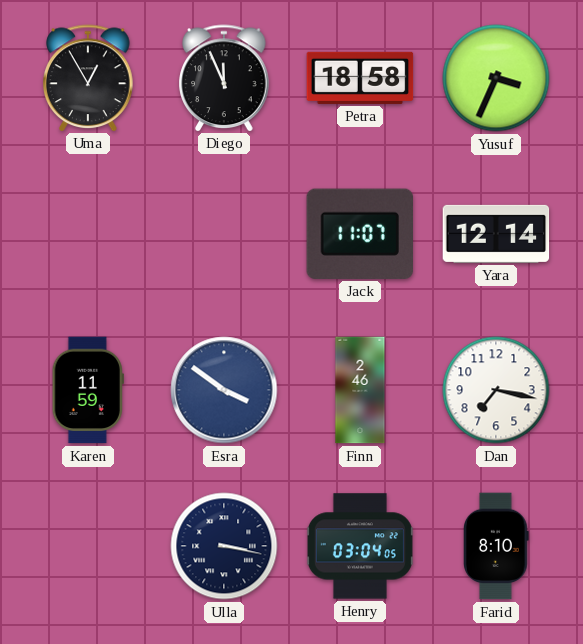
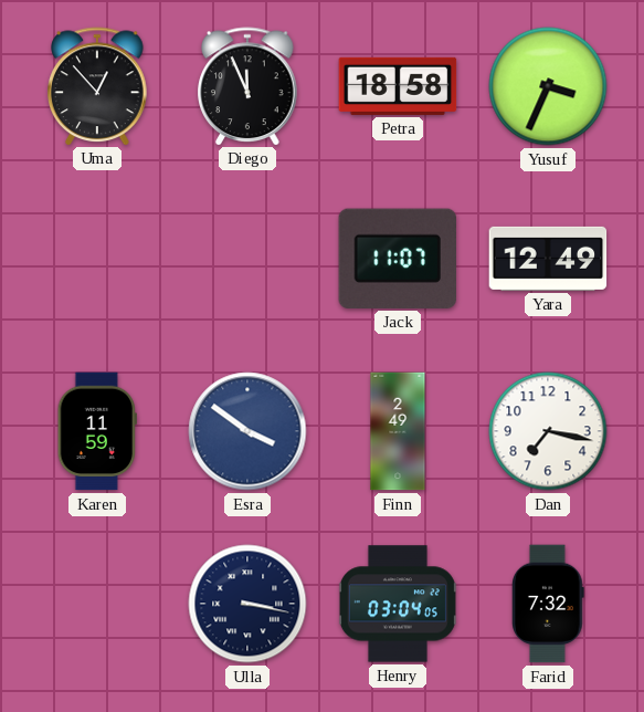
Uma: 12:55 -> 12:53 (97, 86)
Yara: 12:14 -> 12:49 (548, 259)
Finn: 2:46 -> 2:49 (398, 431)
Farid: 8:10 -> 7:32 (549, 604)
